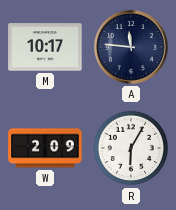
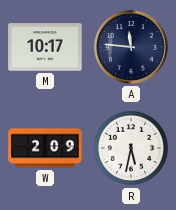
R: 6:05 -> 5:32 (131, 148)
